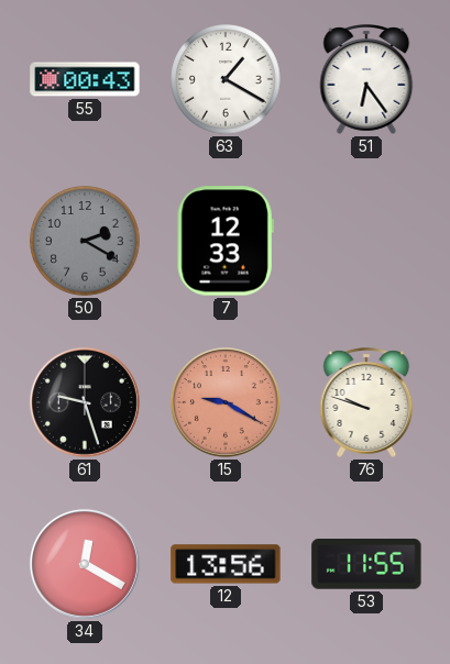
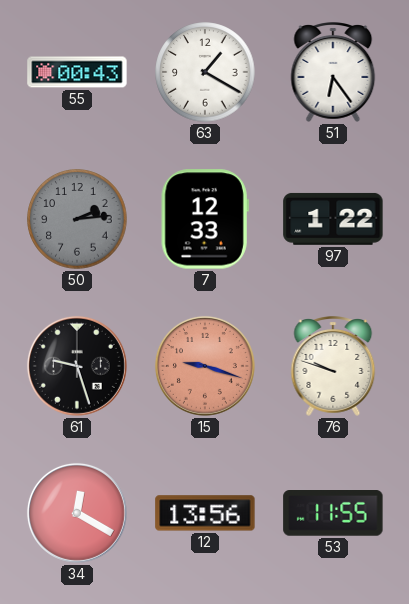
50: 2:20 -> 2:14 (77, 219)
97: none -> 1:22 (333, 219)
15: 9:20 -> 9:18 (205, 366)
